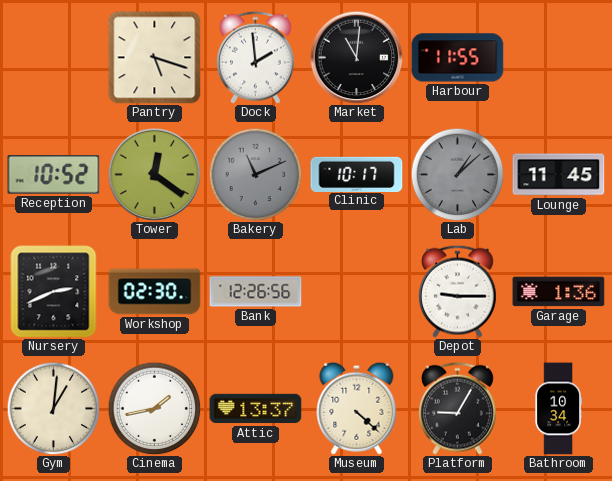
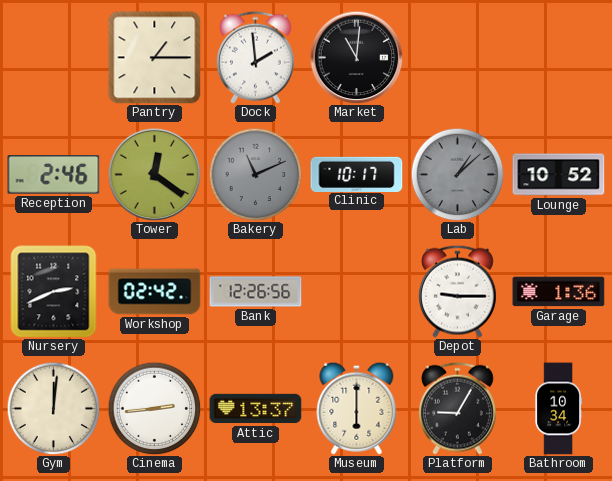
Pantry: 5:18 -> 1:15 (155, 58)
Harbour: 11:55 -> none (458, 58)
Reception: 10:52 -> 2:46 (54, 175)
Lounge: 11:45 -> 10:52 (559, 175)
Workshop: 02:30 -> 02:42 (155, 292)
Gym: 1:01 -> 12:01 (53, 408)
Cinema: 1:43 -> 2:44 (154, 408)
Museum: 4:22 -> 6:00 (357, 408)
